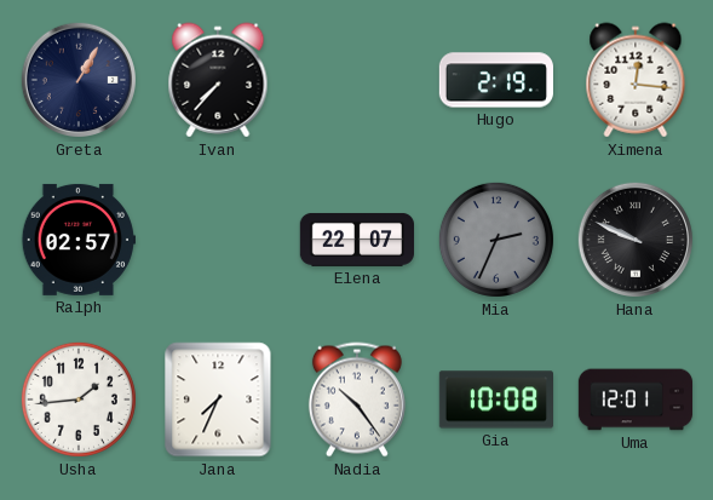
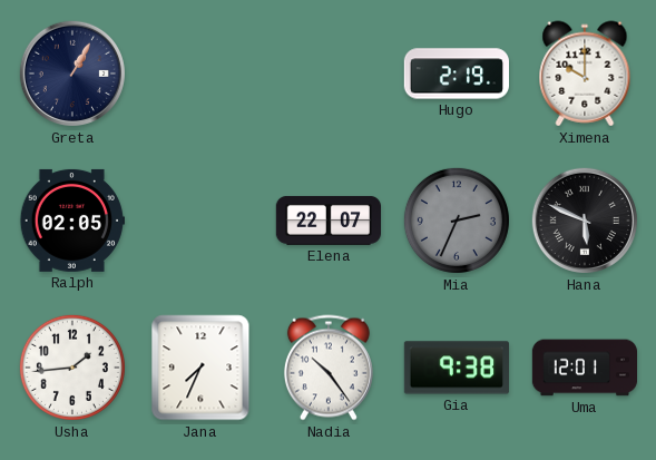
Ivan: 7:37 -> none (218, 80)
Ximena: 12:16 -> 10:00 (585, 74)
Ralph: 02:57 -> 02:05 (71, 221)
Hana: 9:49 -> 5:49 (585, 221)
Gia: 10:08 -> 9:38 (456, 368)
